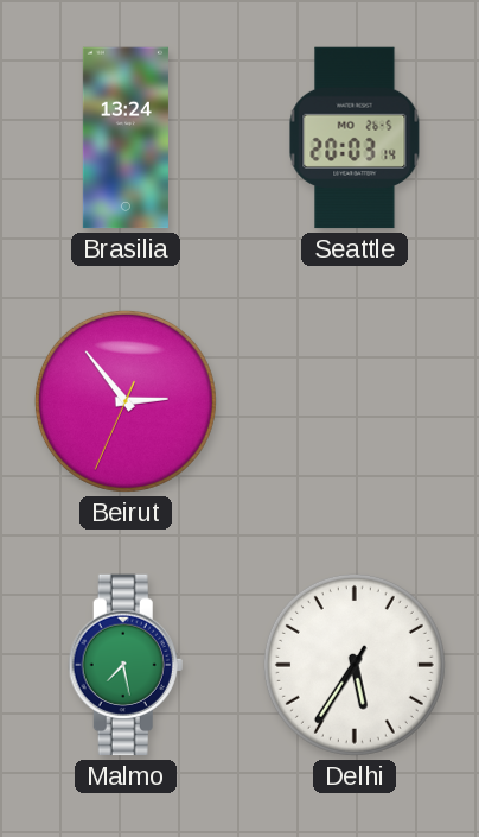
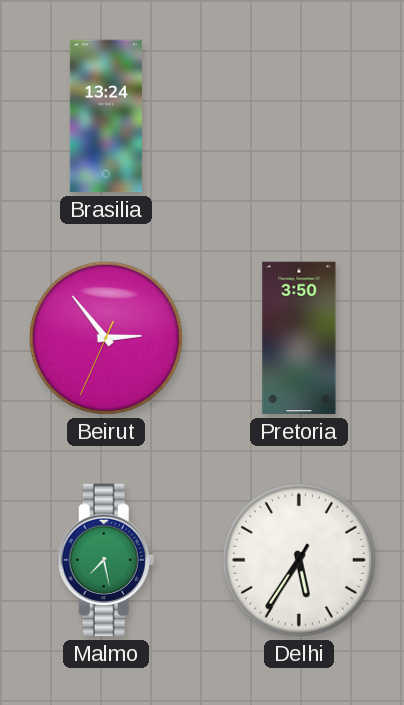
Seattle: 20:03 -> none (355, 138)
Pretoria: none -> 3:50 (299, 338)
